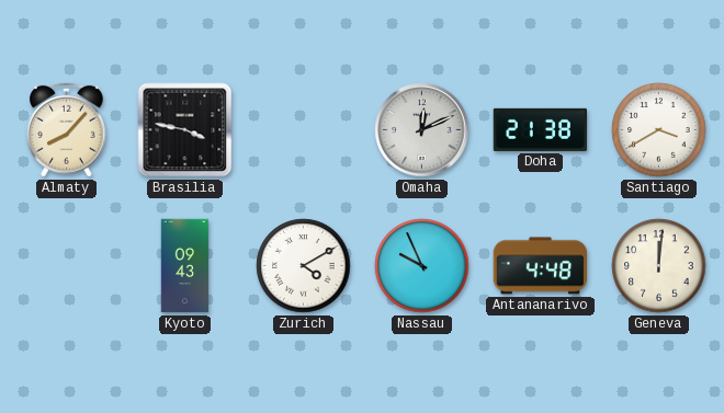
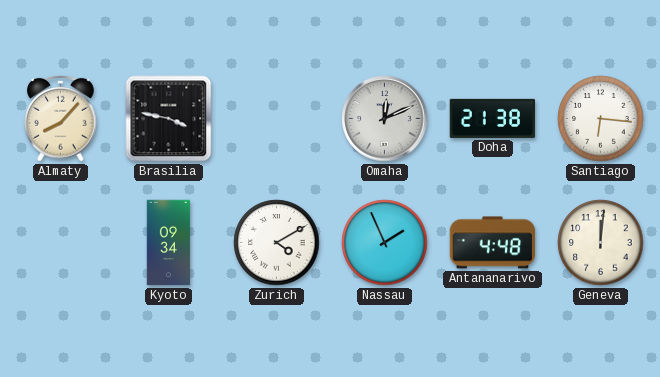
Santiago: 3:40 -> 6:16 (601, 119)
Kyoto: 09:43 -> 09:34 (169, 243)
Nassau: 9:56 -> 1:56 (385, 243)
